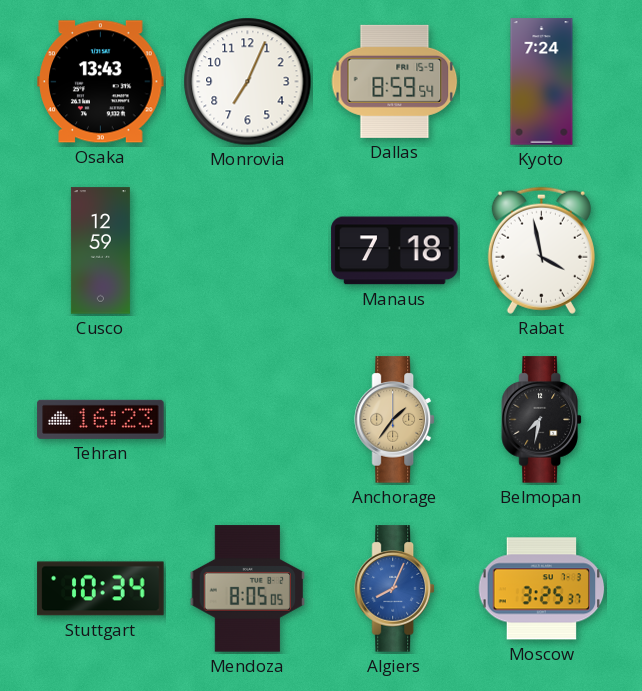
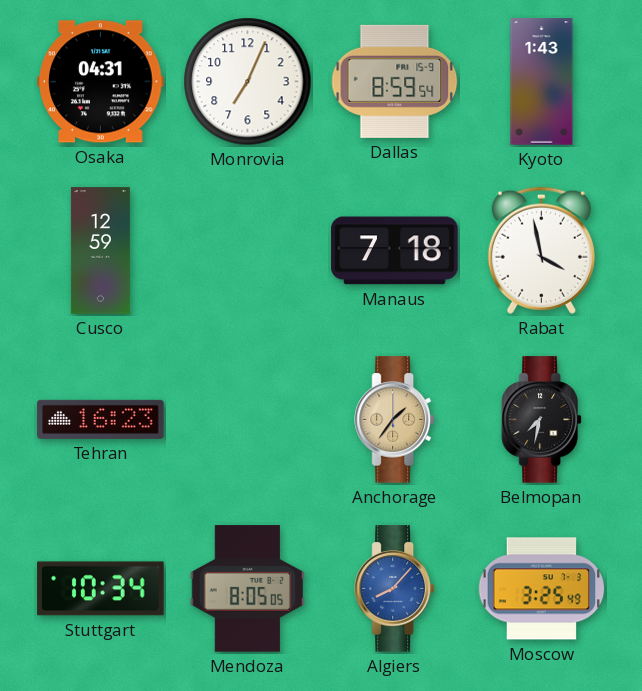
Osaka: 13:43 -> 04:31 (101, 82)
Kyoto: 7:24 -> 1:43 (542, 82)
Algiers: 8:04 -> 8:07 (394, 589)
Moscow: 3:25:37 -> 3:25:49 (542, 589)
